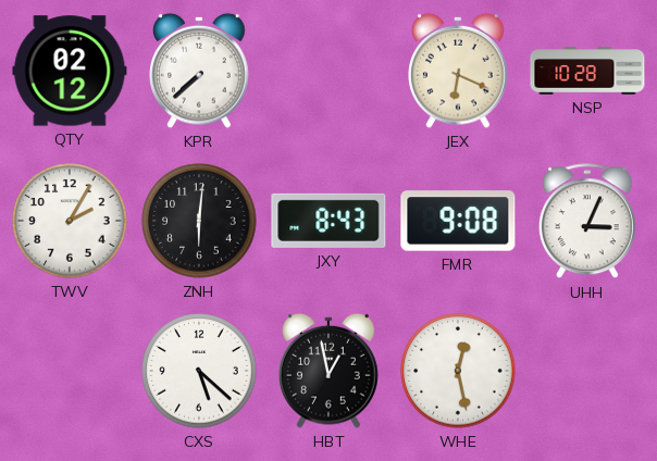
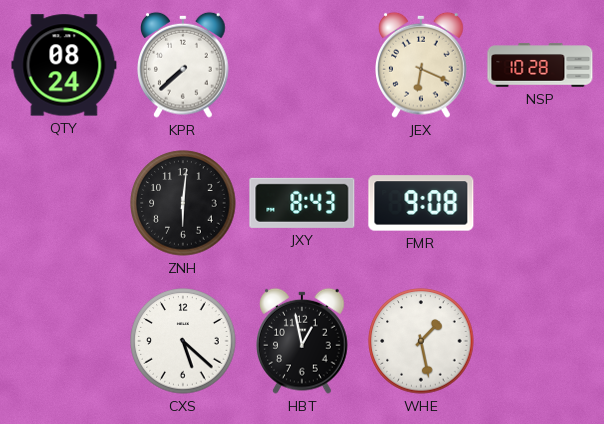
QTY: 02:12 -> 08:24 (64, 65)
TWV: 2:05 -> none (70, 221)
UHH: 3:04 -> none (587, 222)
WHE: 12:28 -> 1:28 (421, 341)
